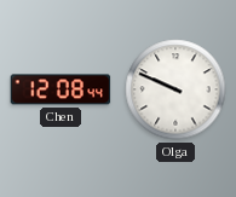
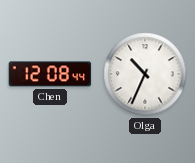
Olga: 9:49 -> 10:34 (145, 74)
